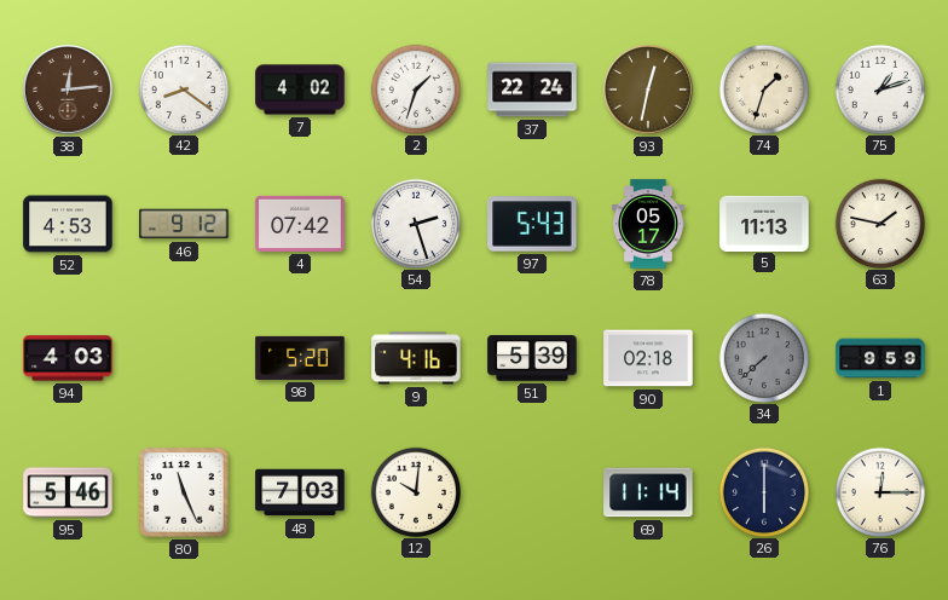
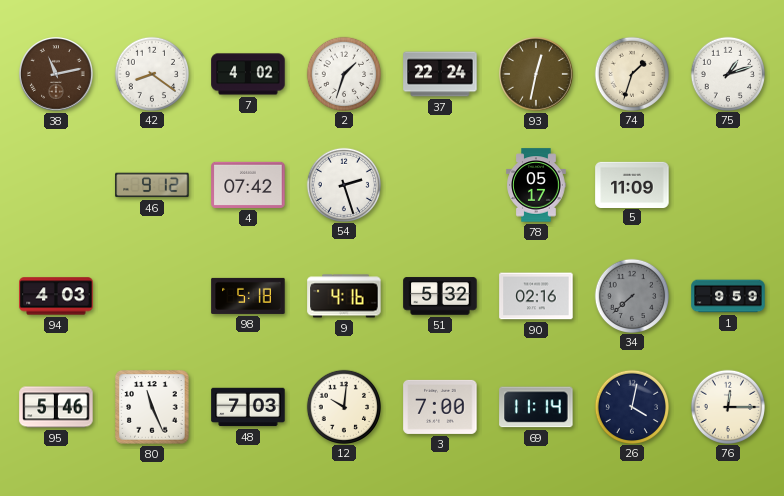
38: 12:14 -> 11:13 (57, 75)
52: 4:53 -> none (68, 224)
97: 5:43 -> none (532, 224)
5: 11:13 -> 11:09 (632, 184)
63: 1:47 -> none (879, 223)
98: 5:20 -> 5:18 (248, 296)
51: 5:39 -> 5:32 (440, 296)
90: 02:18 -> 02:16 (536, 296)
3: none -> 7:00 (440, 407)
26: 6:00 -> 4:02 (631, 406)
